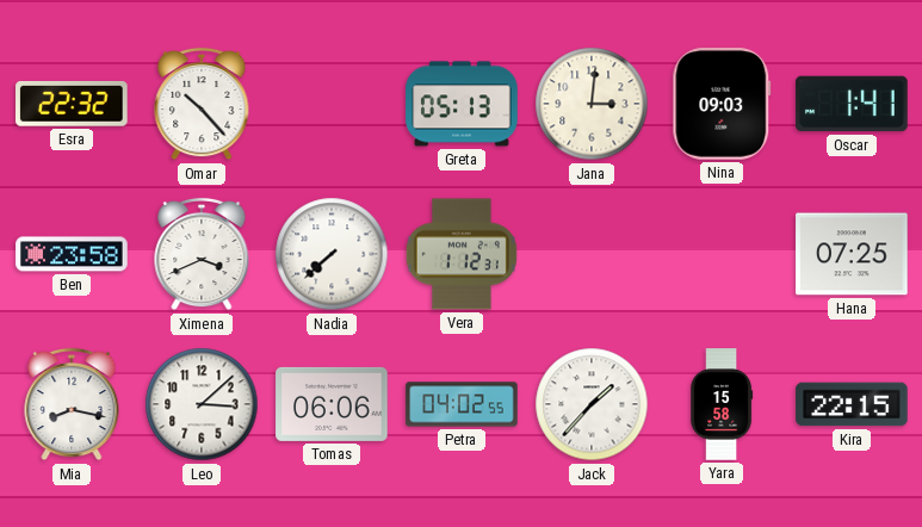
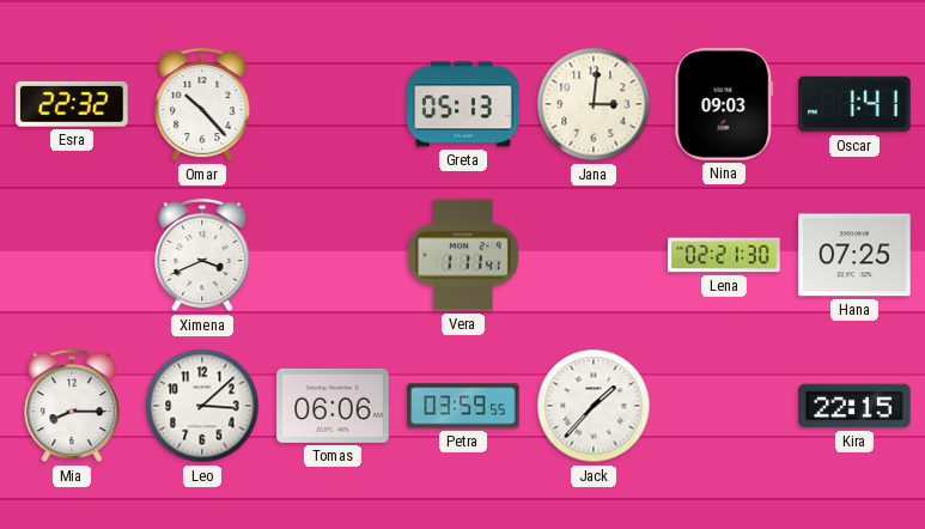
Ben: 23:58 -> none (72, 254)
Nadia: 7:38 -> none (332, 254)
Vera: 1:12 -> 1:11 (463, 255)
Lena: none -> 02:21 (724, 255)
Mia: 8:17 -> 8:15 (72, 406)
Petra: 04:02 -> 03:59 (463, 406)
Yara: 15:58 -> none (723, 404)
